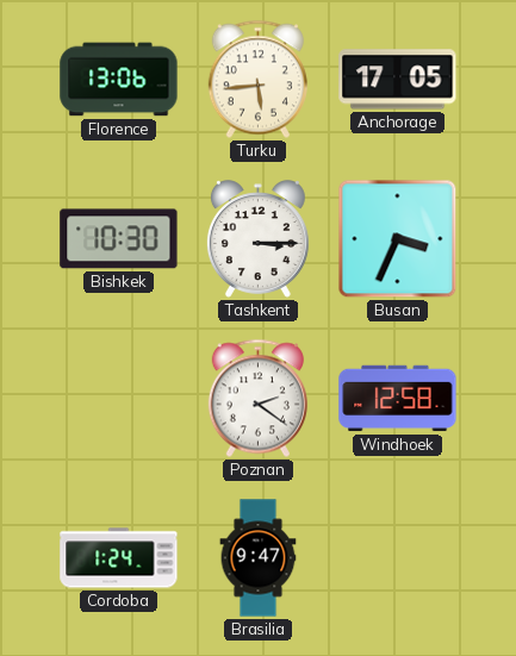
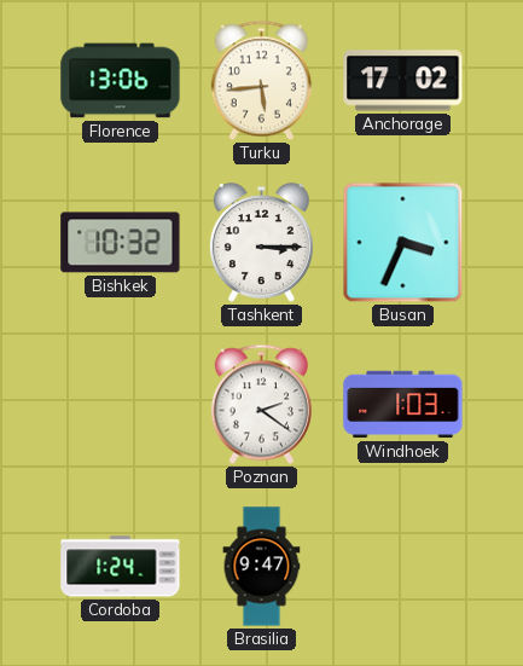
Anchorage: 17:05 -> 17:02 (403, 81)
Bishkek: 10:30 -> 10:32 (121, 243)
Windhoek: 12:58 -> 1:03 (403, 405)
